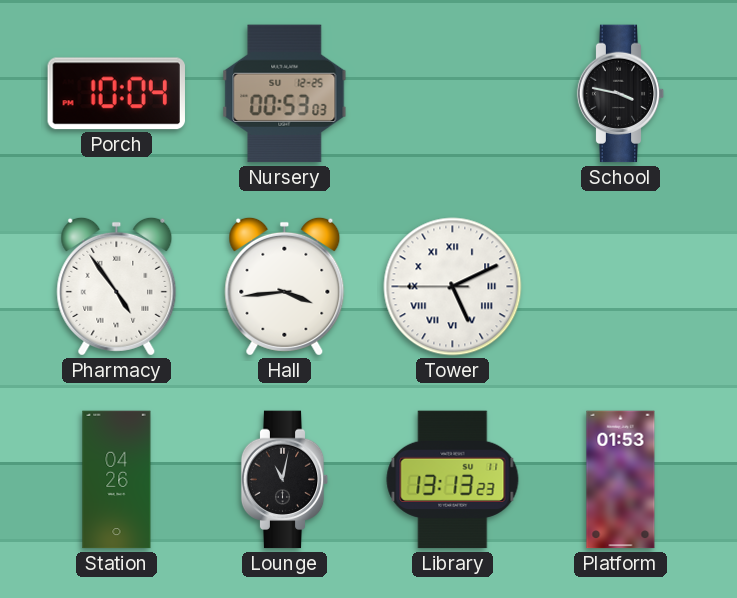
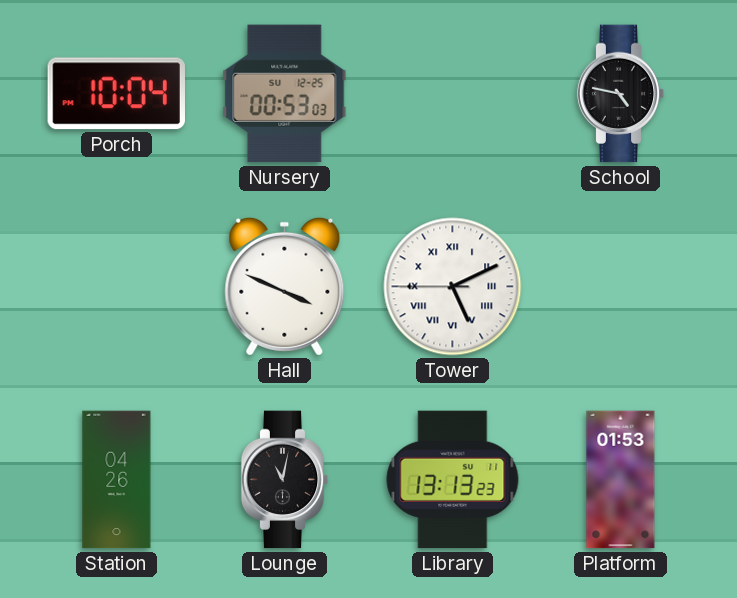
School: 3:47 -> 4:47 (621, 94)
Pharmacy: 4:54 -> none (117, 286)
Hall: 3:44 -> 3:49 (285, 286)
